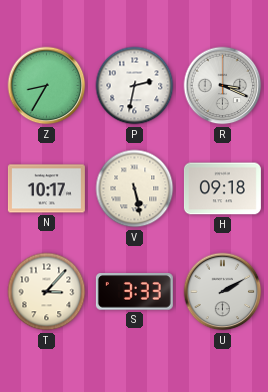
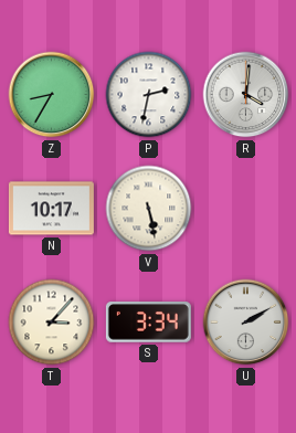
R: 3:19 -> 4:01 (246, 95)
H: 09:18 -> none (222, 189)
S: 3:33 -> 3:34 (148, 323)
